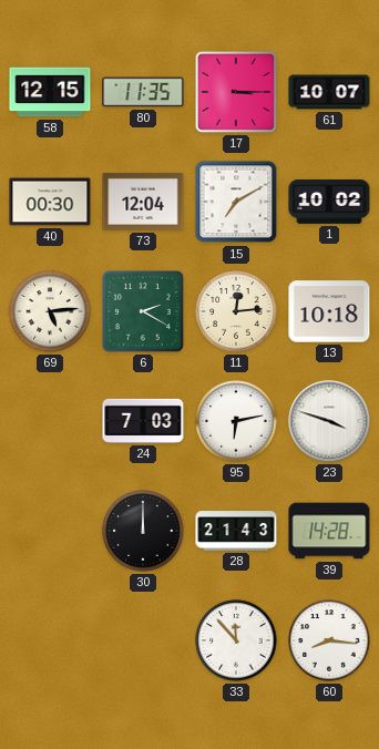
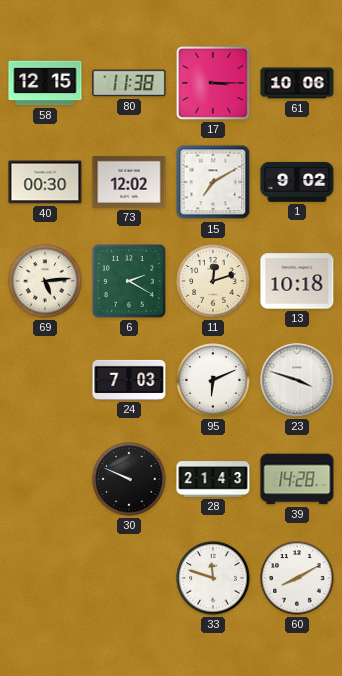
80: 11:35 -> 11:38 (129, 83)
61: 10:07 -> 10:06 (297, 83)
73: 12:04 -> 12:02 (129, 182)
1: 10:02 -> 9:02 (297, 182)
11: 12:14 -> 12:12 (213, 281)
95: 6:13 -> 6:11 (213, 380)
30: 12:00 -> 9:49 (129, 479)
33: 11:53 -> 11:48 (213, 578)
60: 8:16 -> 8:10 (297, 578)
